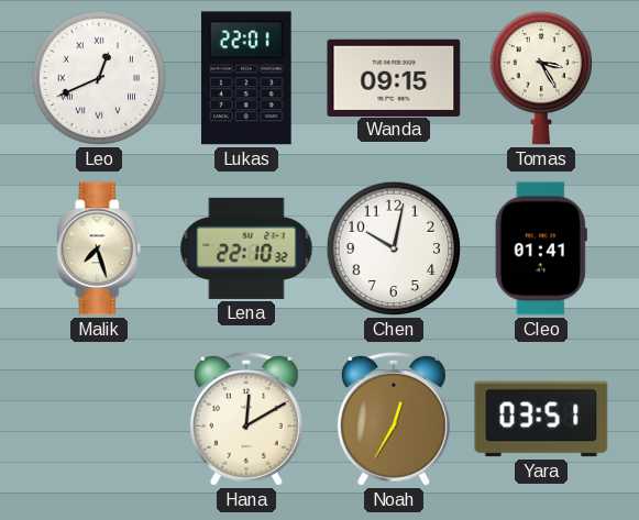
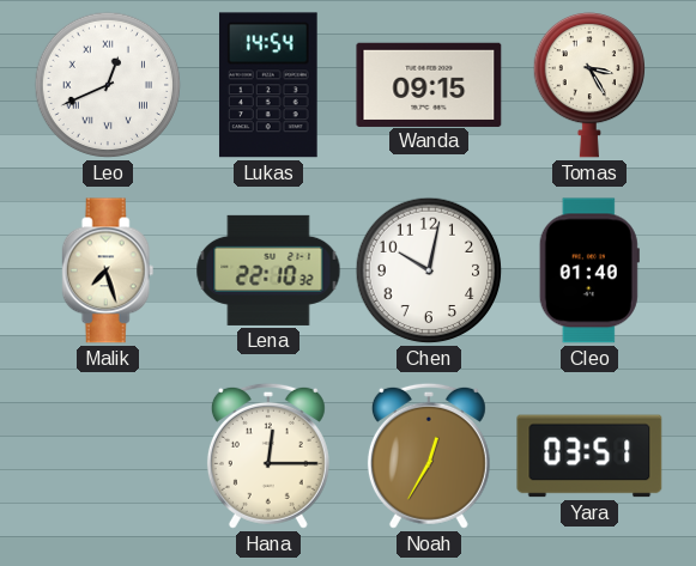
Lukas: 22:01 -> 14:54 (268, 85)
Cleo: 01:41 -> 01:40 (589, 270)
Hana: 12:10 -> 12:15 (268, 456)
